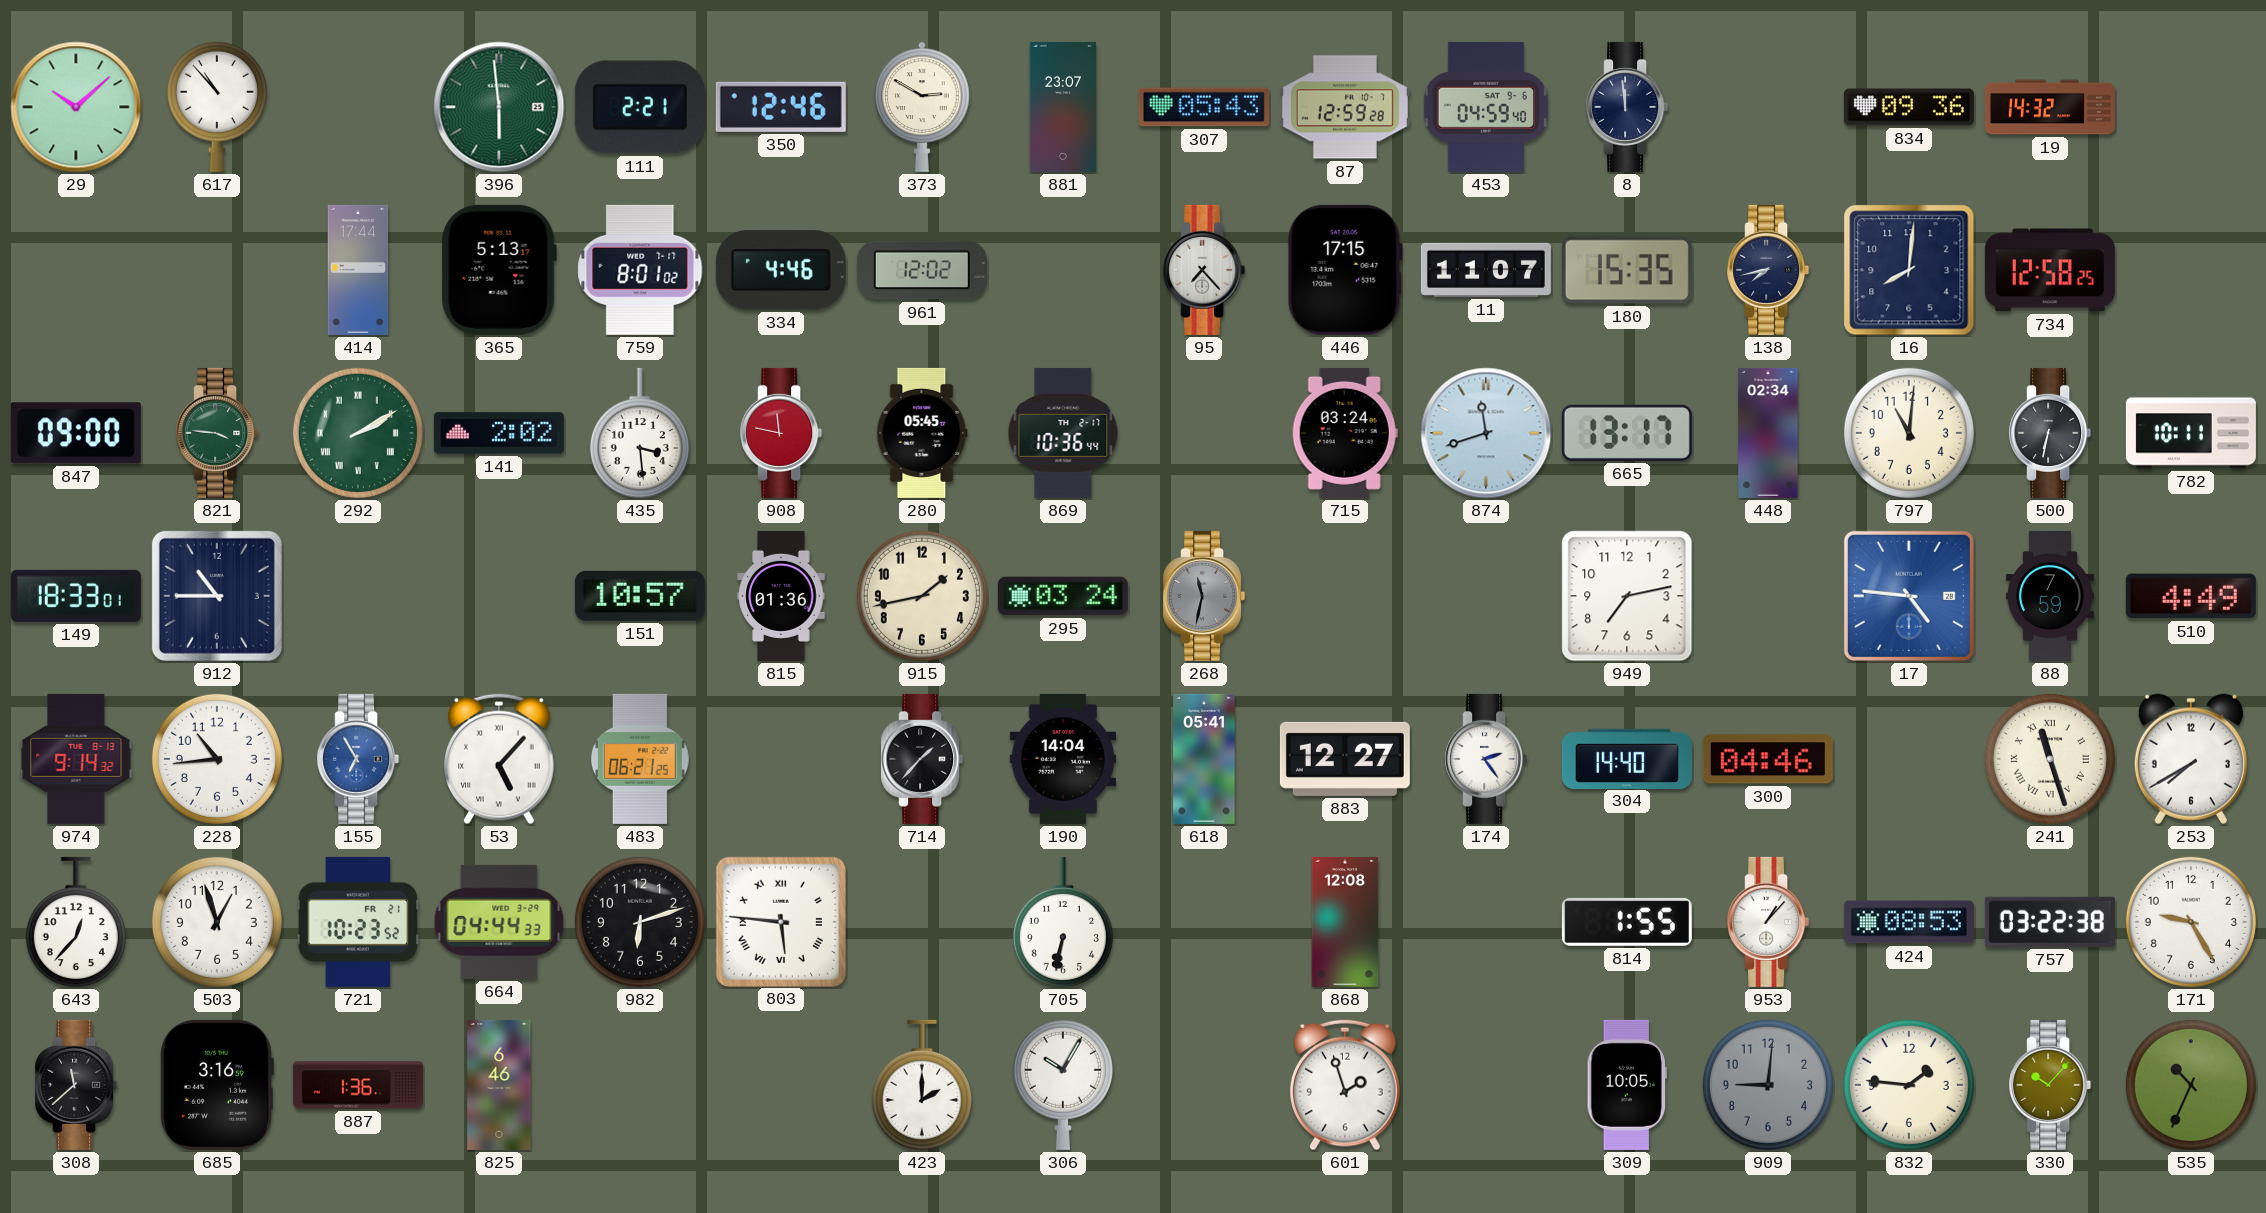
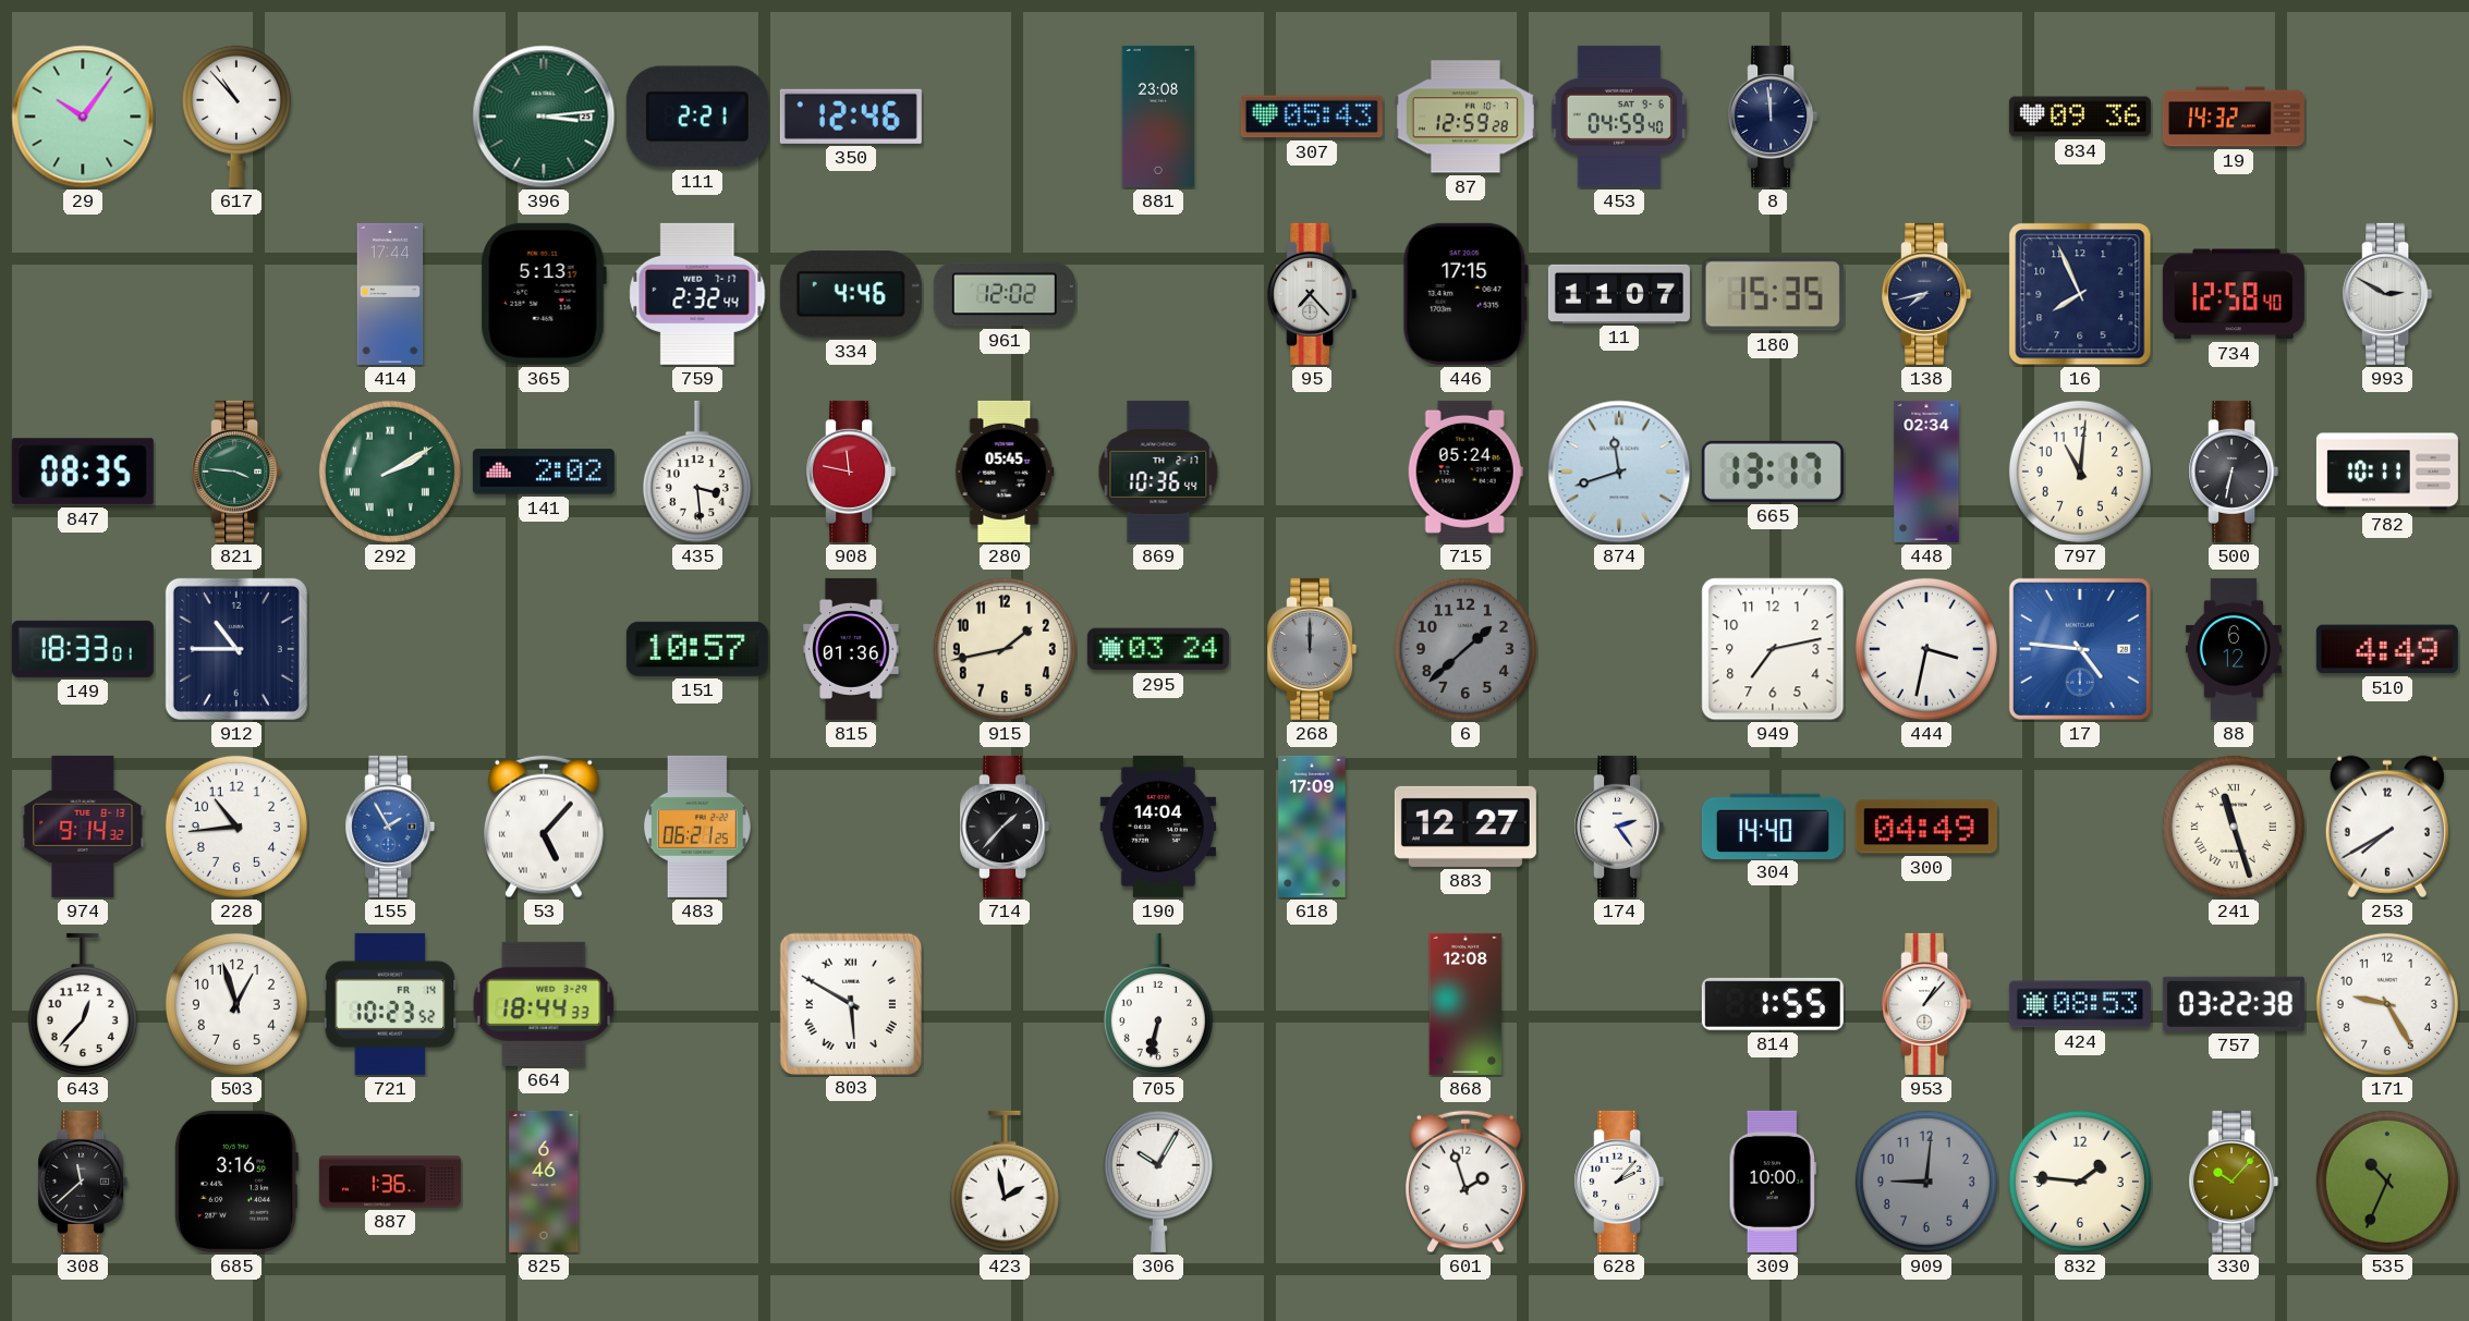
29: 10:08 -> 10:06 (83, 117)
396: 5:59 -> 3:14 (544, 117)
373: 2:50 -> none (922, 107)
881: 23:07 -> 23:08 (1158, 117)
759: 8:01 -> 2:32 (697, 294)
16: 8:01 -> 7:56 (2080, 294)
734: 12:58:25 -> 12:58:40 (2234, 294)
993: none -> 2:50 (2387, 294)
847: 09:00 -> 08:35 (83, 472)
715: 03:24 -> 05:24 (1465, 472)
268: 11:32 -> 12:00 (1312, 649)
6: none -> 1:38 (1465, 649)
444: none -> 3:32 (1926, 649)
88: 7:59 -> 6:12 (2234, 649)
155: 6:55 -> 1:55 (390, 827)
618: 05:41 -> 17:09 (1312, 827)
300: 04:46 -> 04:49 (1926, 827)
721 date: FR 21 -> FR 14 (390, 1004)
664: 04:44 -> 18:44 (544, 1004)
982: 6:12 -> none (640, 922)
803: 5:46 -> 5:50 (850, 1003)
423: 2:00 -> 1:58 (1005, 1182)
628: none -> 2:07 (1619, 1182)
309: 10:05 -> 10:00 (1773, 1182)
